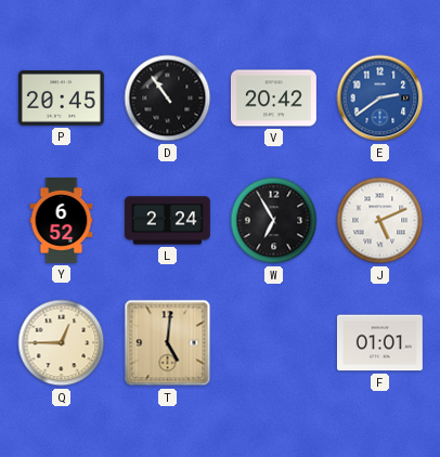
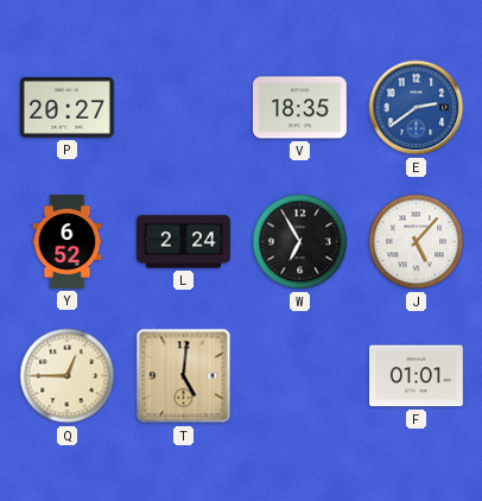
P: 20:45 -> 20:27 (66, 108)
D: 10:54 -> none (168, 99)
V: 20:42 -> 18:35 (299, 108)
J: 5:11 -> 5:07 (417, 242)
